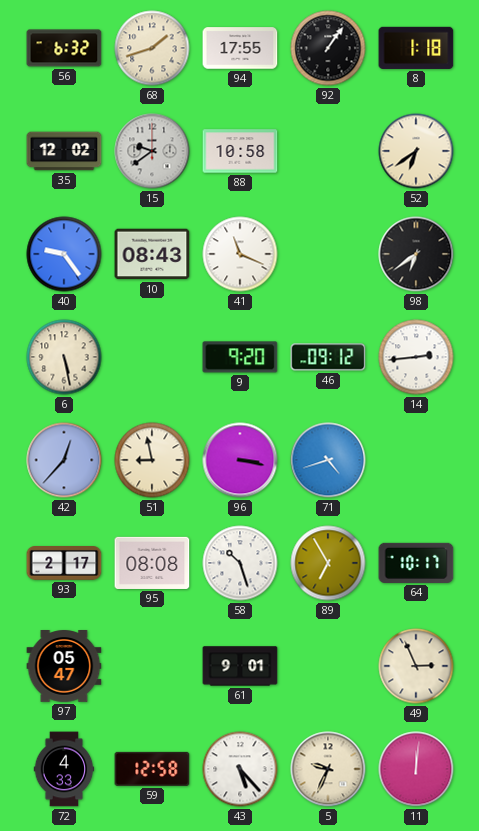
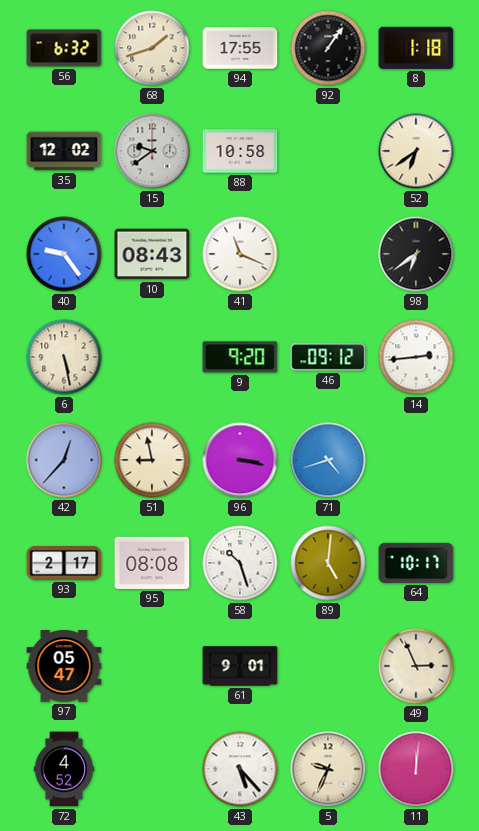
89: 6:55 -> 5:01 (328, 563)
72: 4:33 -> 4:52 (64, 769)
59: 12:58 -> none (152, 769)
